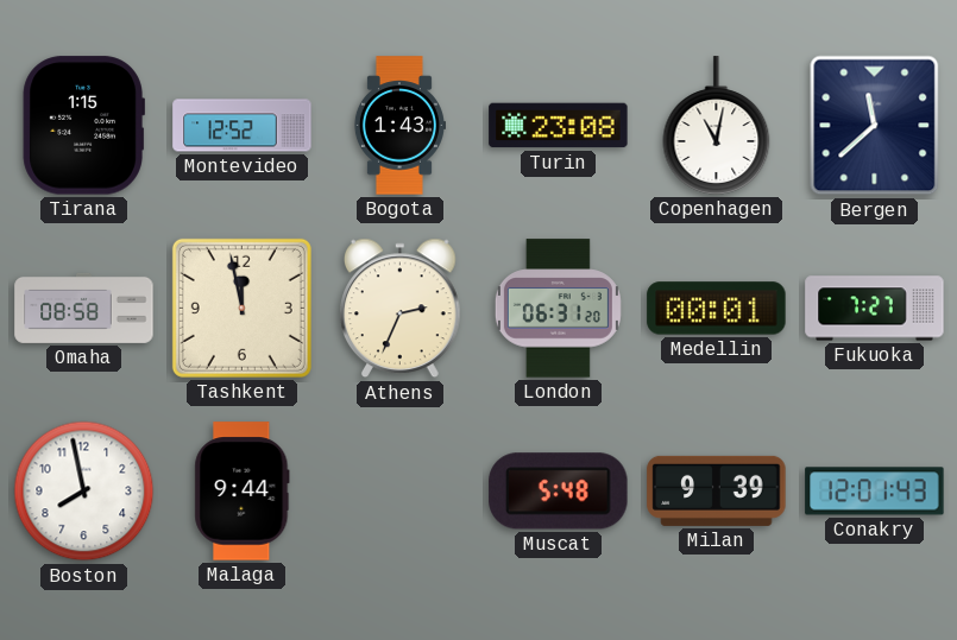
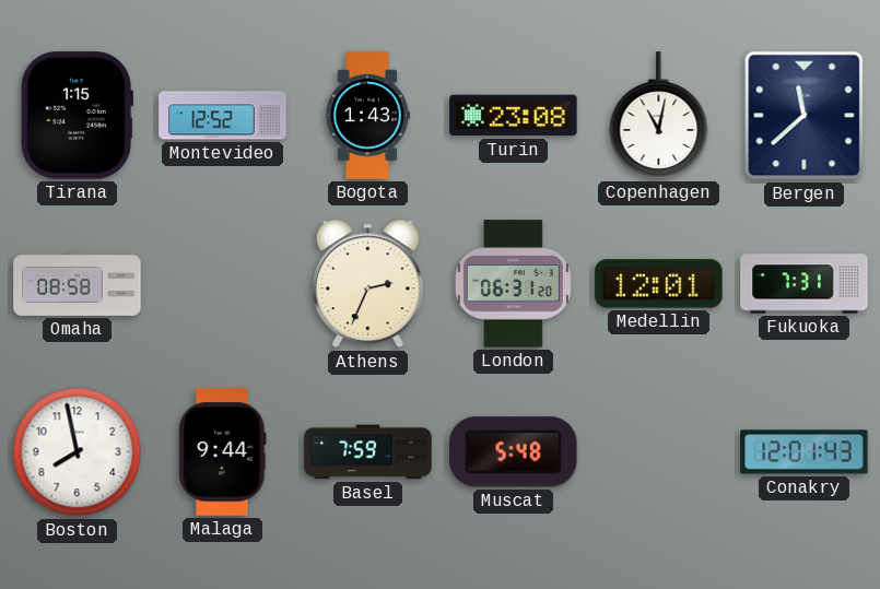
Tashkent: 11:58 -> none (241, 308)
Medellin: 00:01 -> 12:01 (659, 284)
Fukuoka: 7:27 -> 7:31 (805, 284)
Basel: none -> 7:59 (368, 452)
Milan: 9:39 -> none (717, 490)
